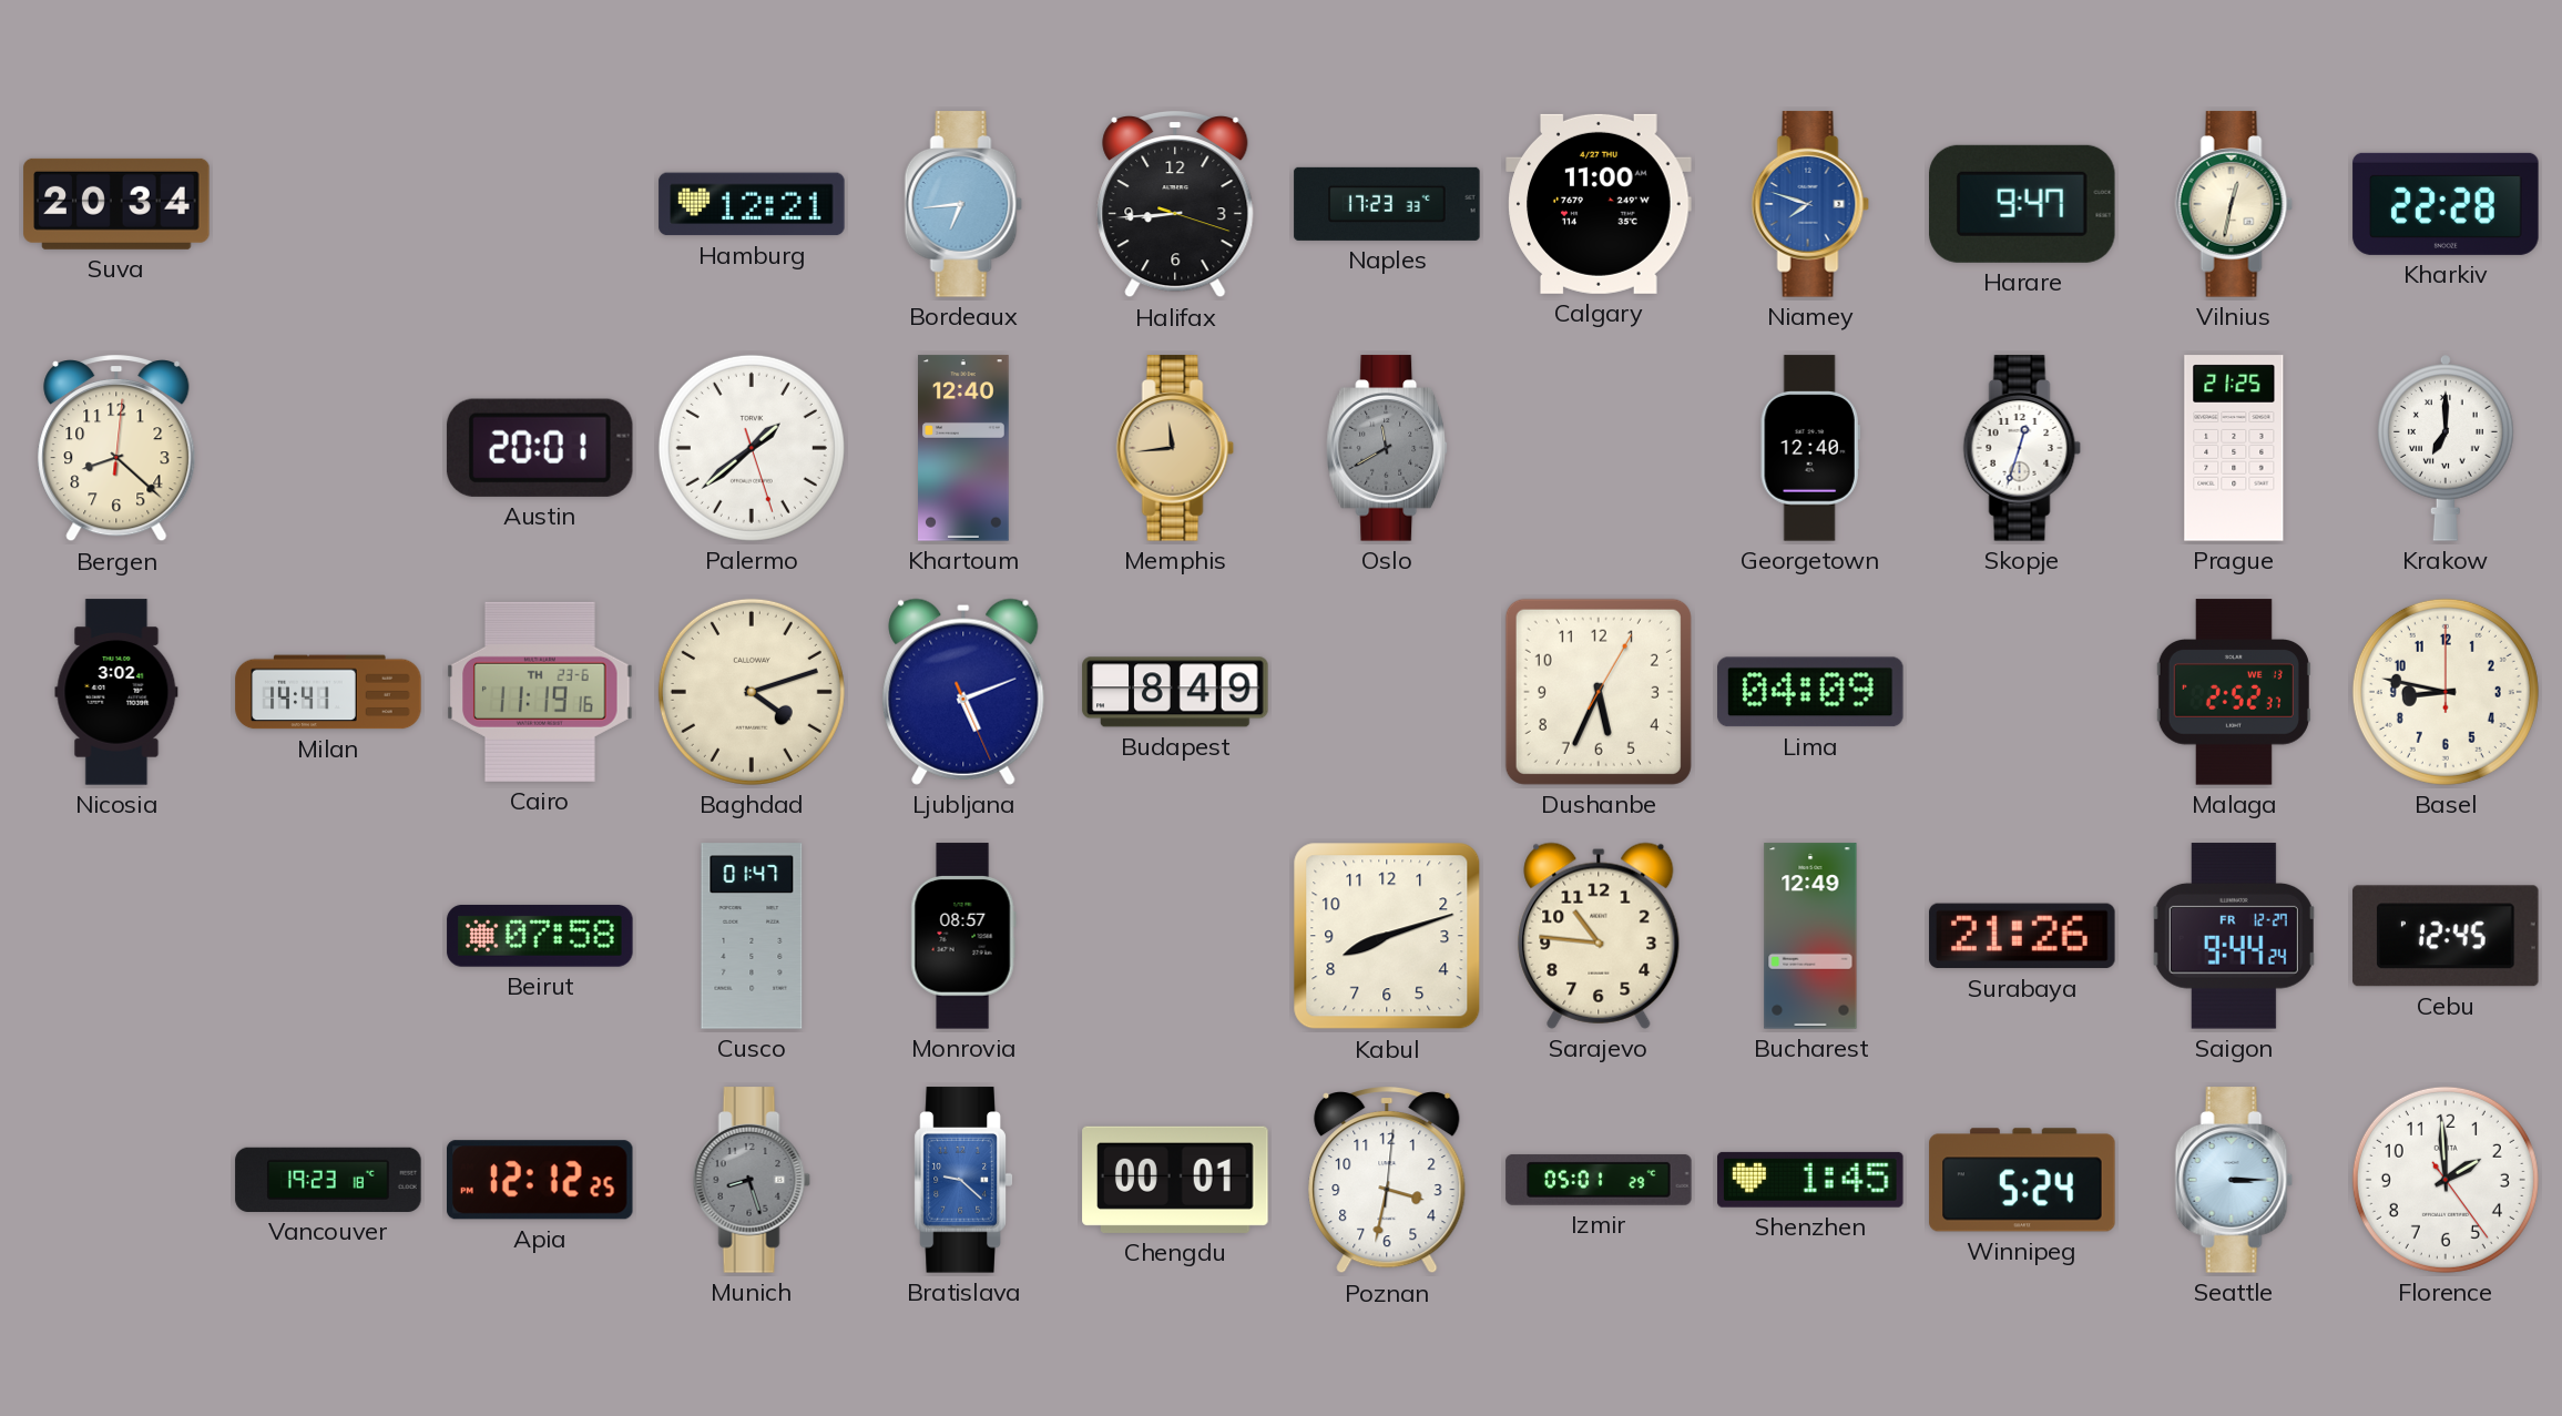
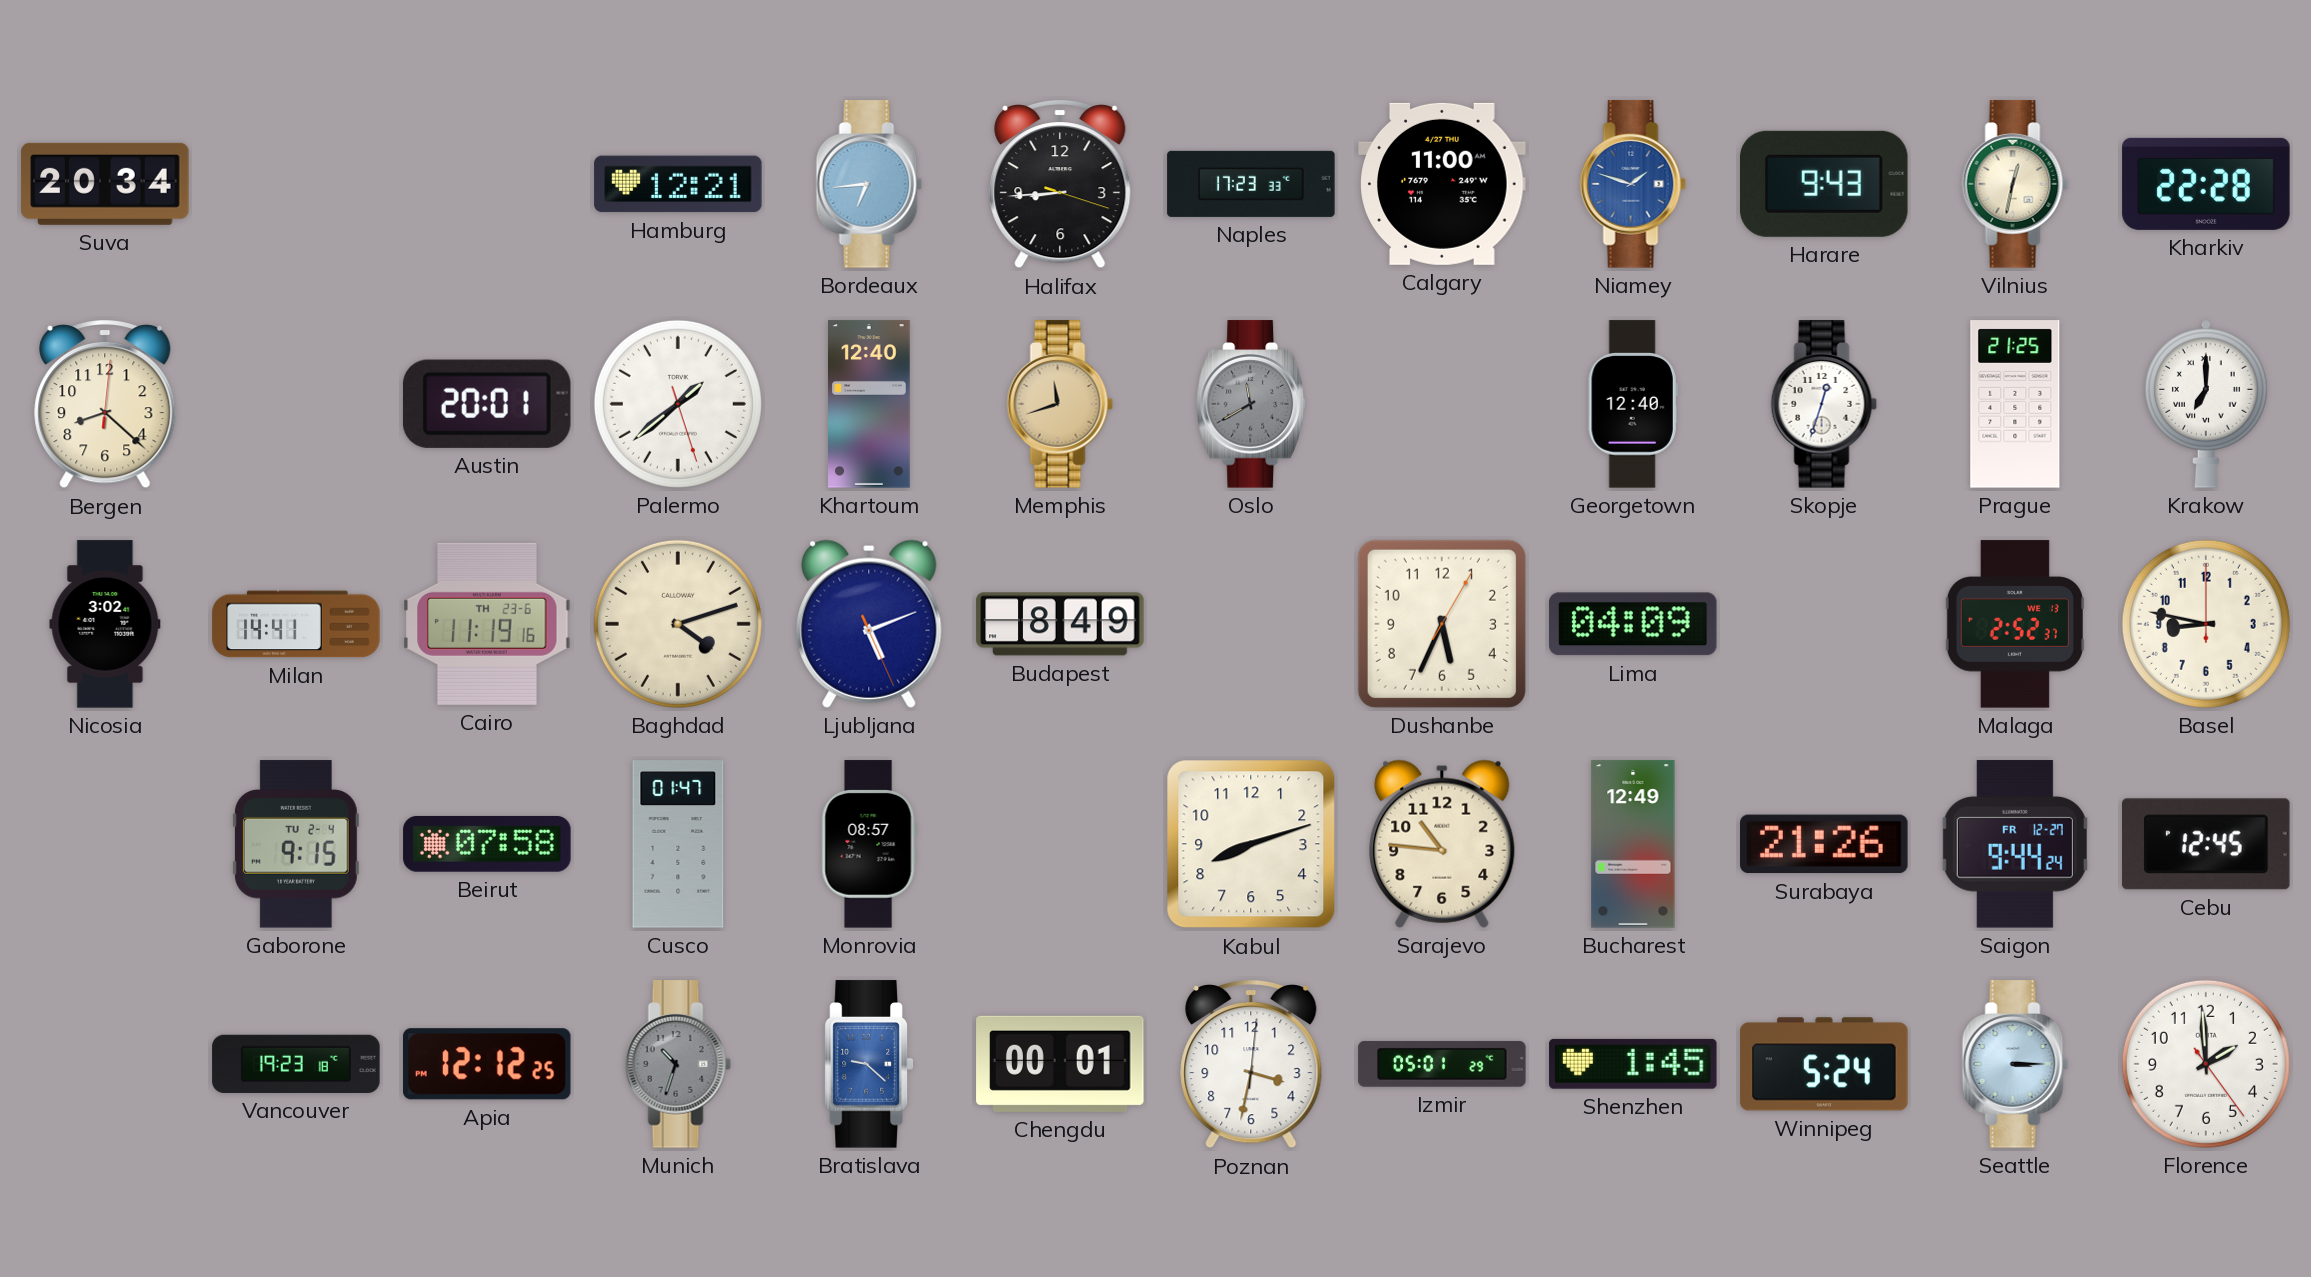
Niamey: 7:48 -> 1:48 (1633, 184)
Harare: 9:47 -> 9:43 (1825, 184)
Memphis: 11:44 -> 11:42 (1060, 404)
Gaborone: none -> 9:15 (296, 844)
Munich: 8:27 -> 10:33 (678, 1064)
